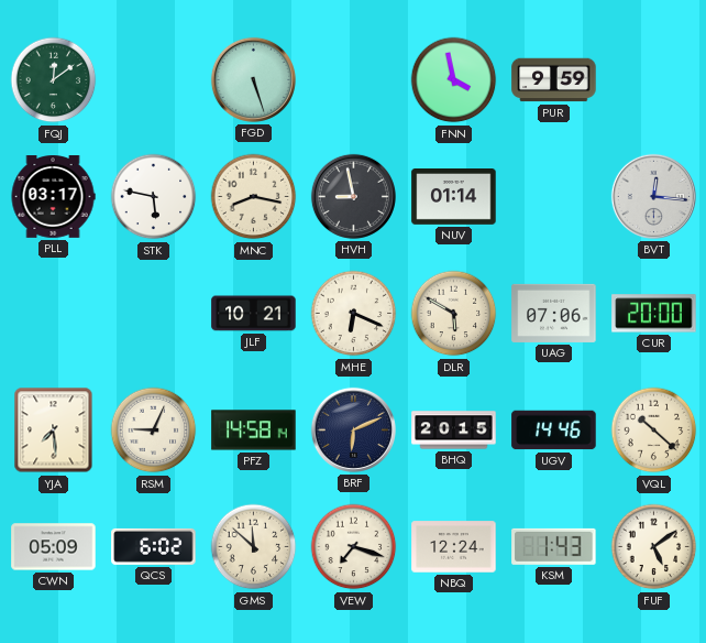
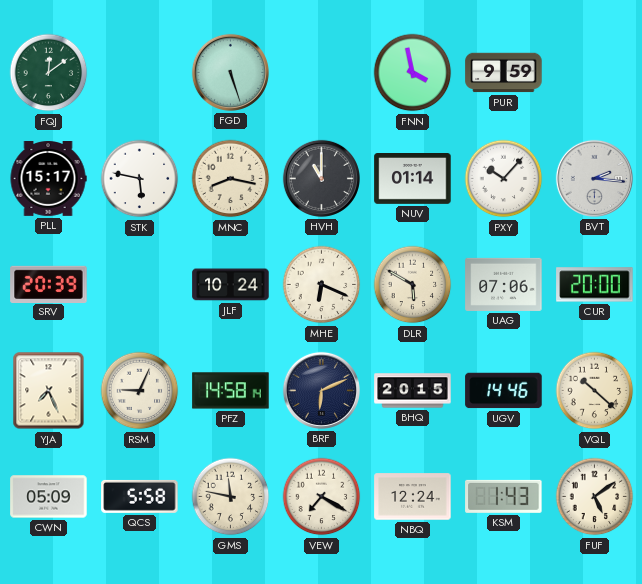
PLL: 03:17 -> 15:17 (48, 179)
HVH: 8:58 -> 11:00 (321, 178)
PXY: none -> 10:07 (504, 179)
BVT: 12:16 -> 2:16 (594, 178)
SRV: none -> 20:39 (49, 284)
JLF: 10:21 -> 10:24 (231, 285)
YJA: 7:29 -> 7:26 (49, 391)
QCS: 6:02 -> 5:58 (140, 496)
GMS: 11:52 -> 11:47 (231, 497)
VEW: 7:18 -> 7:20 (322, 497)
